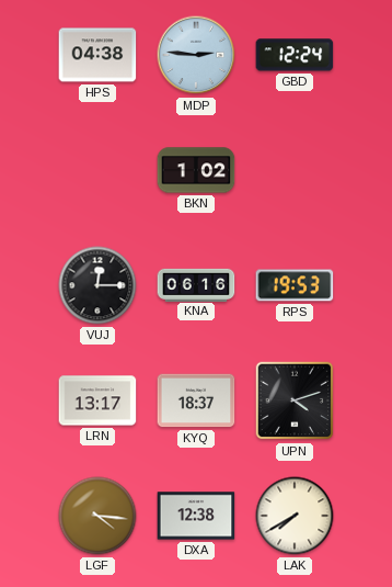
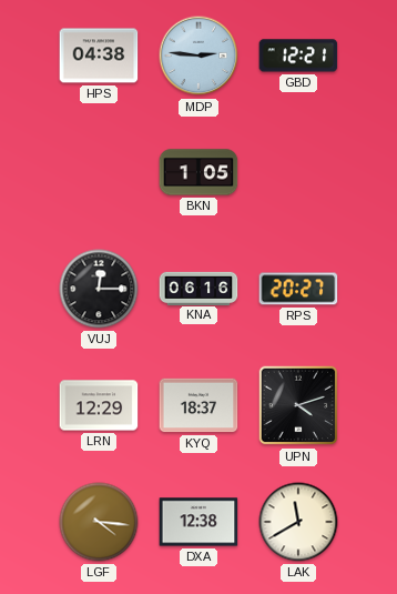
GBD: 12:24 -> 12:21 (298, 56)
BKN: 1:02 -> 1:05 (198, 172)
RPS: 19:53 -> 20:27 (298, 289)
LRN: 13:17 -> 12:29 (99, 405)
LAK: 7:40 -> 11:40 (298, 522)
